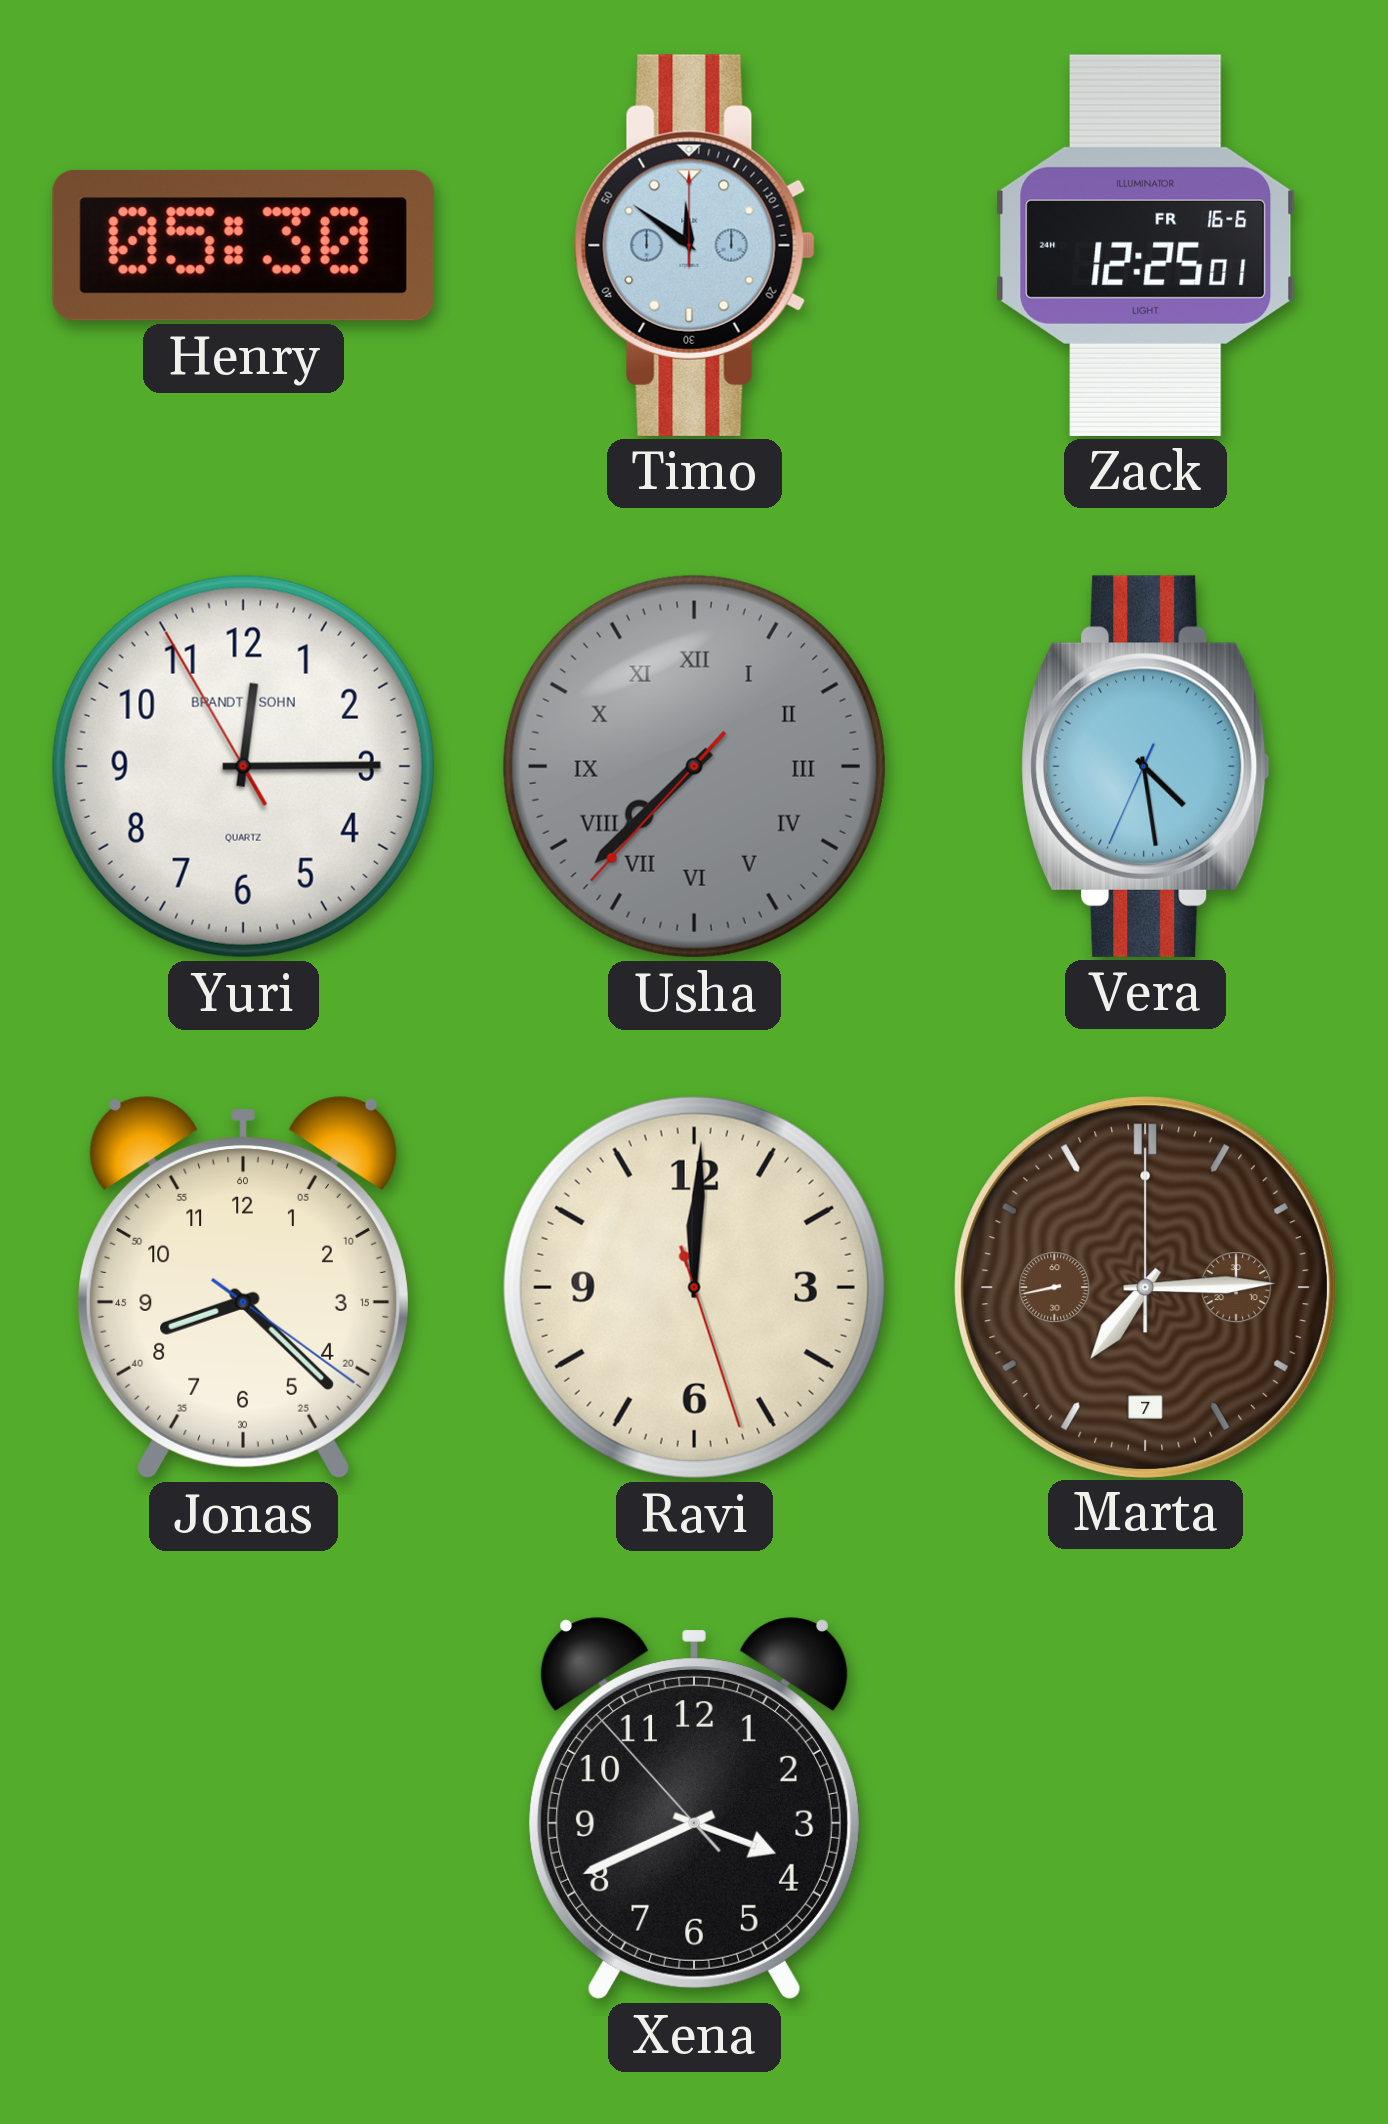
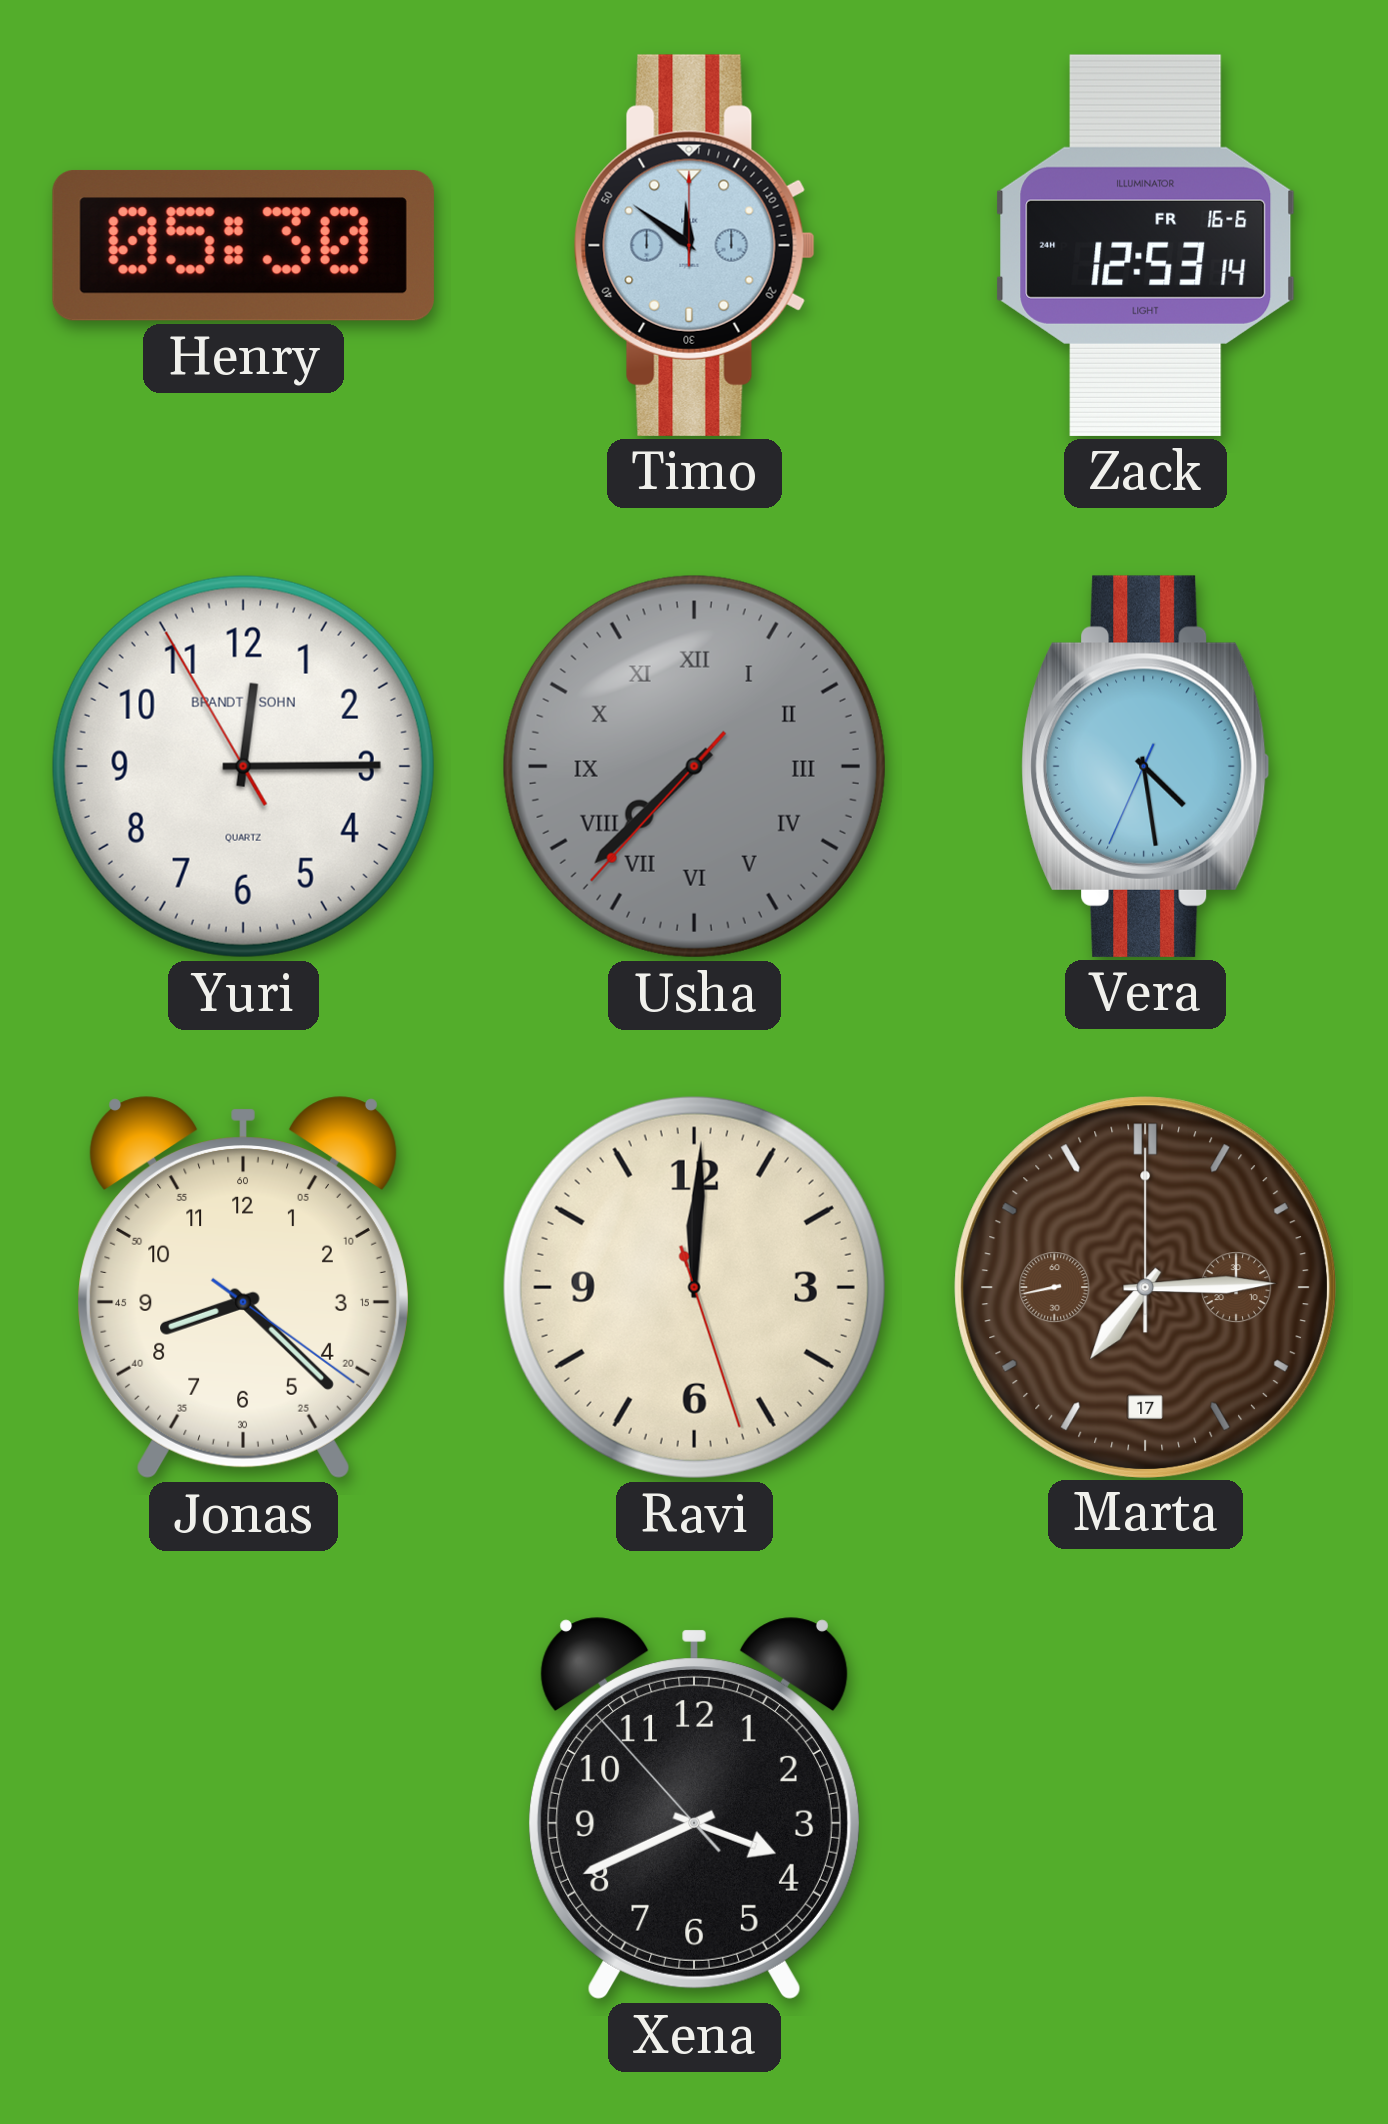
Zack: 12:25 -> 12:53 (1146, 245)
Marta date: 7 -> 17 (1145, 1287)
